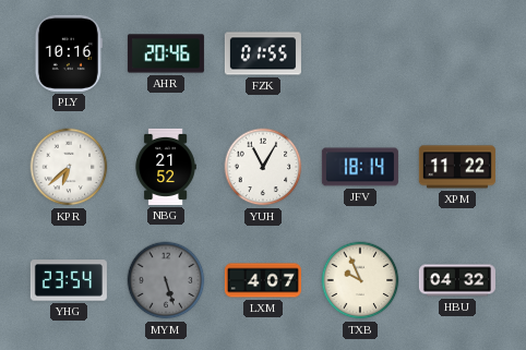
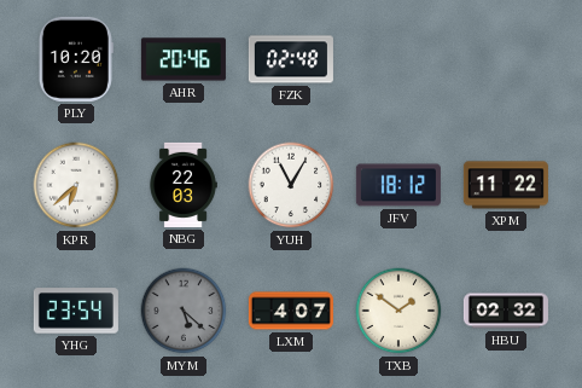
PLY: 10:16 -> 10:20 (76, 59)
FZK: 01:55 -> 02:48 (291, 59)
NBG: 21:52 -> 22:03 (184, 185)
JFV: 18:14 -> 18:12 (398, 185)
MYM: 5:27 -> 5:22 (184, 311)
TXB: 9:56 -> 1:51 (398, 311)
HBU: 04:32 -> 02:32 (506, 311)
